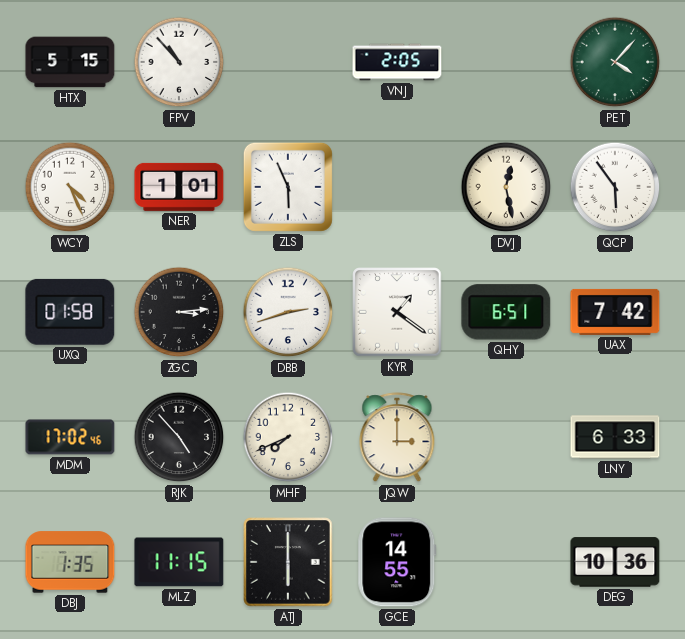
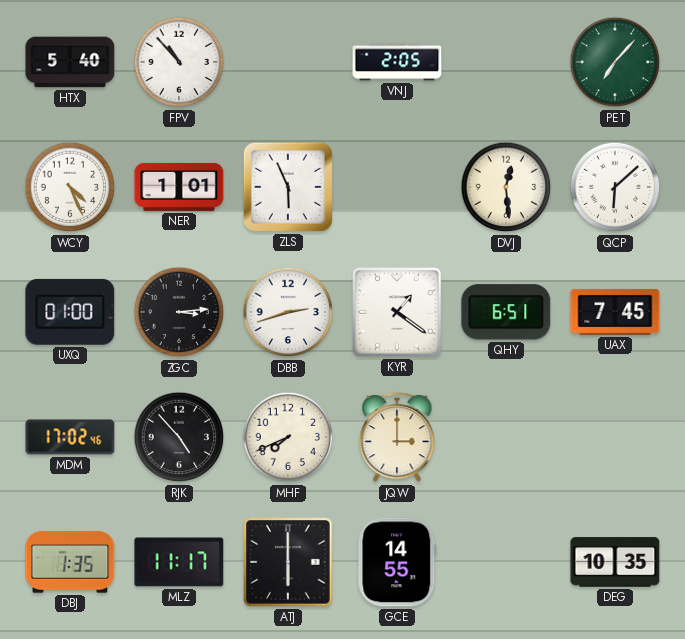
HTX: 5:15 -> 5:40 (70, 62)
PET: 4:07 -> 7:07 (615, 62)
DVJ: 12:28 -> 12:29 (506, 187)
QCP: 5:54 -> 6:08 (615, 187)
UXQ: 01:58 -> 01:00 (70, 312)
UAX: 7:42 -> 7:45 (615, 312)
LNY: 6:33 -> none (615, 437)
MLZ: 11:15 -> 11:17 (179, 562)
DEG: 10:36 -> 10:35 (615, 562)
